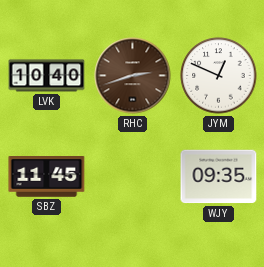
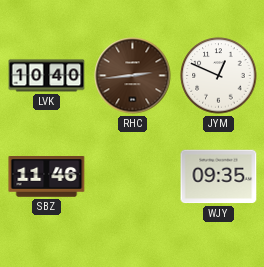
RHC: 2:42 -> 2:44 (133, 76)
SBZ: 11:45 -> 11:46 (47, 177)
